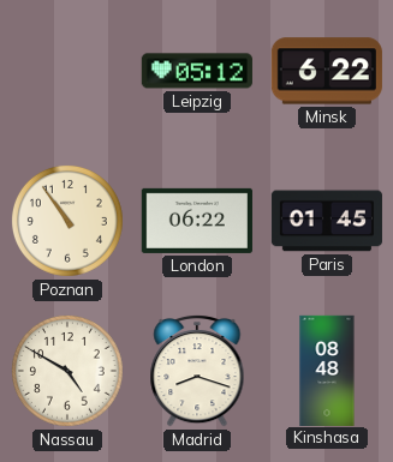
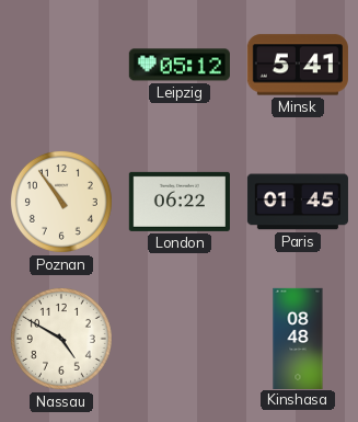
Minsk: 6:22 -> 5:41 (298, 65)
Madrid: 8:18 -> none (197, 371)
